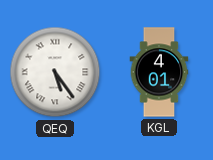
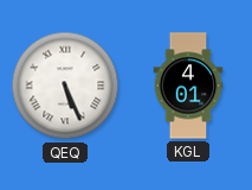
QEQ: 5:24 -> 5:26 (65, 85)
